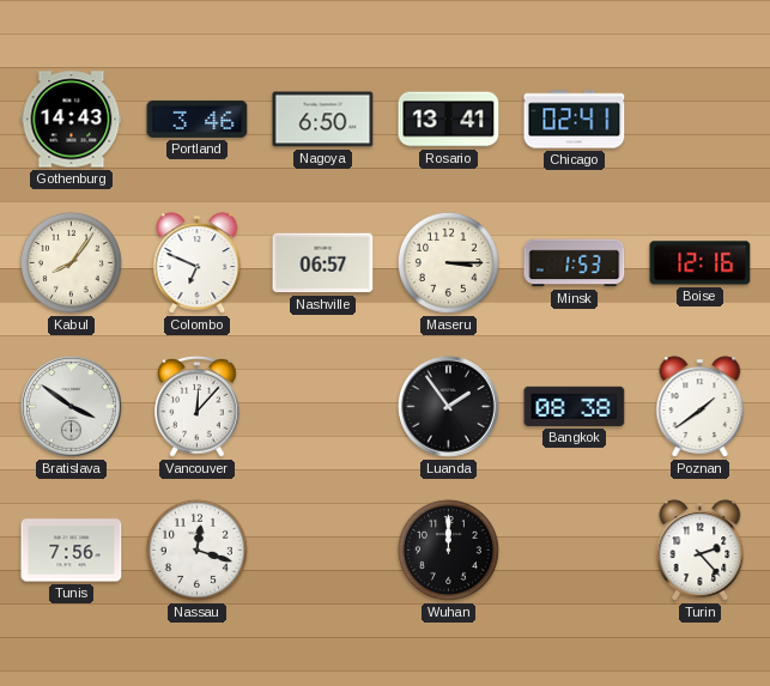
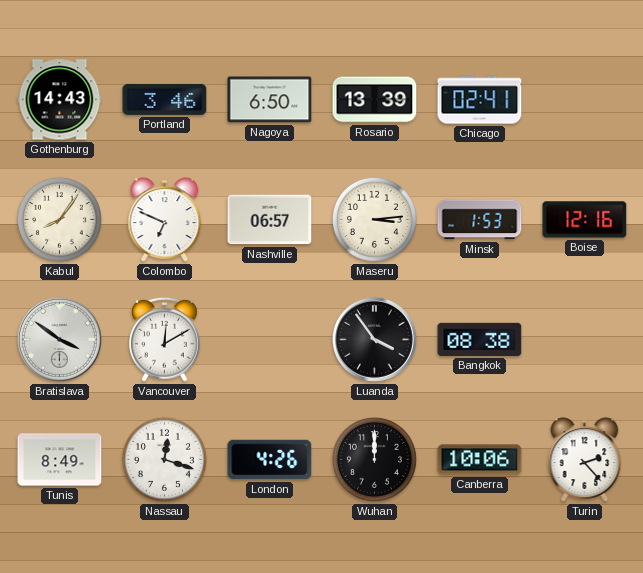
Rosario: 13:41 -> 13:39 (375, 100)
Maseru: 3:15 -> 3:14 (374, 219)
Vancouver: 12:07 -> 12:10 (165, 339)
Luanda: 1:54 -> 3:54 (375, 340)
Poznan: 1:39 -> none (701, 407)
Tunis: 7:56 -> 8:49 (60, 460)
London: none -> 4:26 (270, 460)
Canberra: none -> 10:06 (480, 460)
